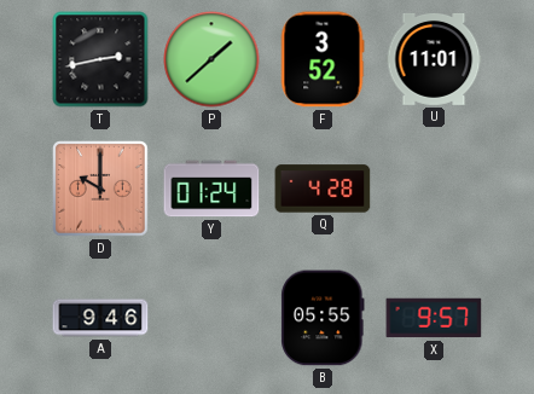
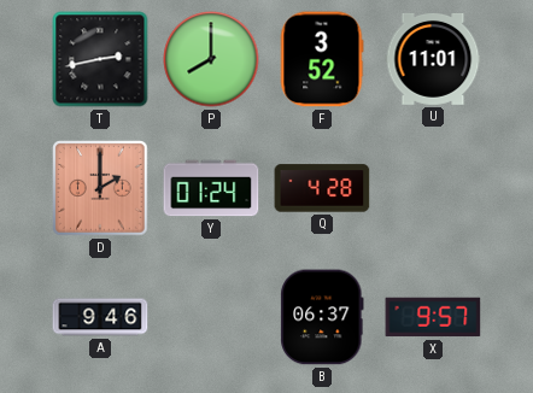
P: 1:38 -> 8:00 (211, 59)
D: 10:00 -> 2:00 (100, 188)
B: 05:55 -> 06:37 (322, 317)
